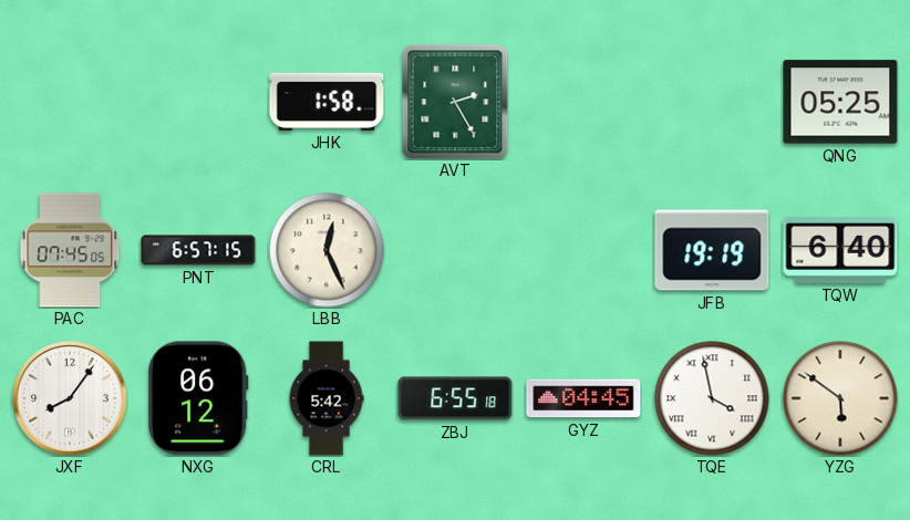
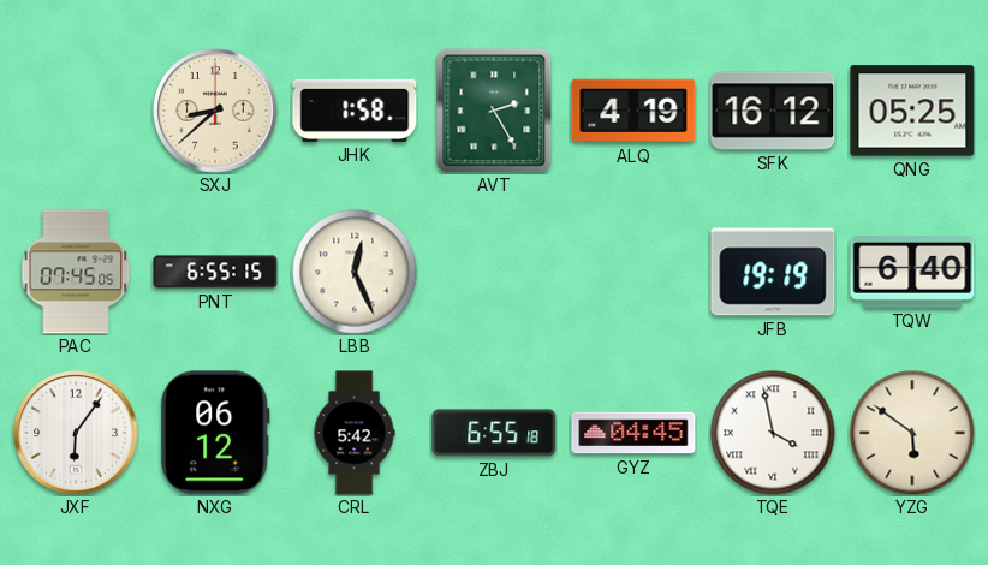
SXJ: none -> 8:38 (215, 111)
ALQ: none -> 4:19 (633, 111)
SFK: none -> 16:12 (773, 111)
PNT: 6:57 -> 6:55 (215, 272)
JXF: 8:06 -> 6:06 (76, 433)
